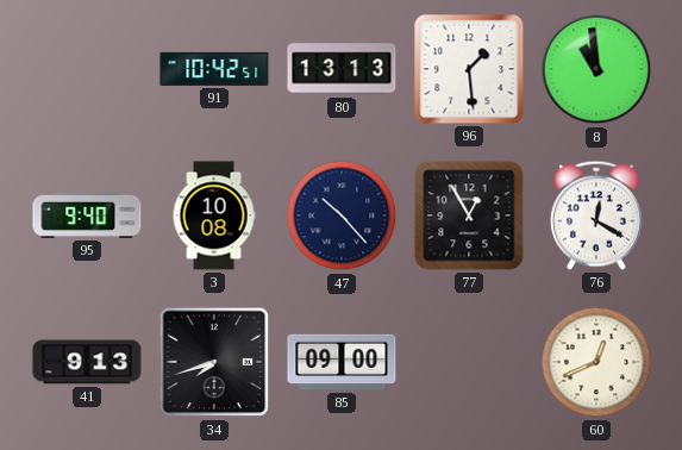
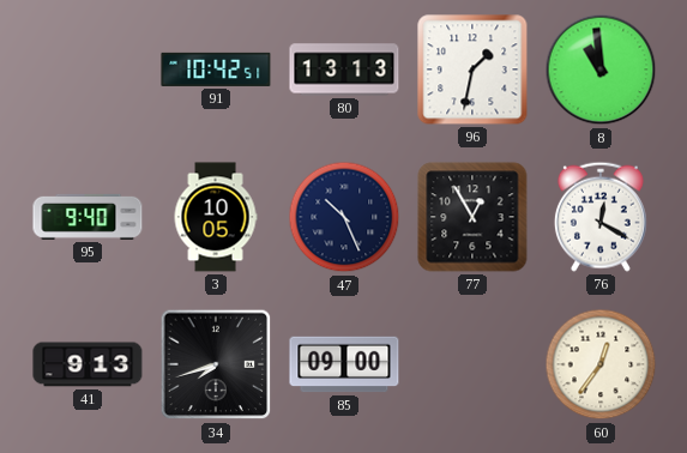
96: 1:29 -> 1:32 (472, 70)
3: 10:08 -> 10:05 (216, 217)
47: 10:23 -> 10:26 (344, 217)
60: 12:41 -> 12:36 (601, 364)
